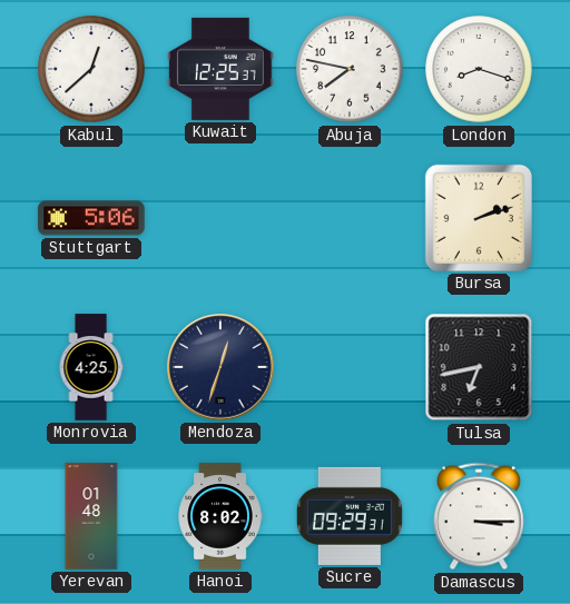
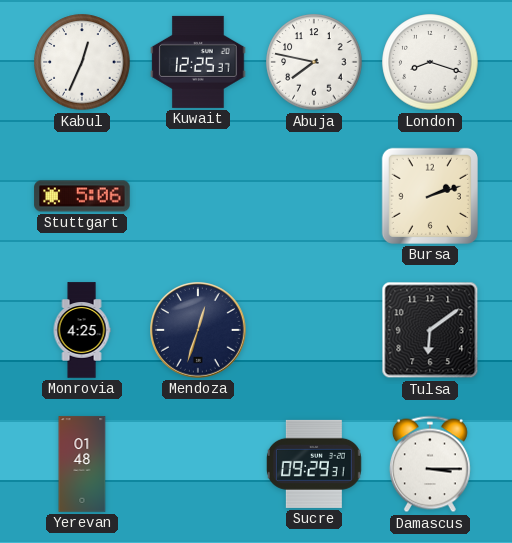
Kabul: 12:38 -> 12:34 (82, 62)
Tulsa: 6:43 -> 6:09 (430, 330)
Hanoi: 8:02 -> none (220, 516)
